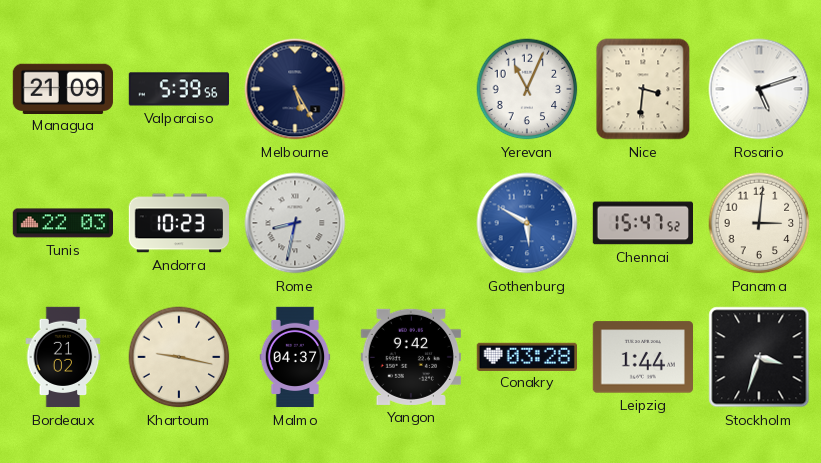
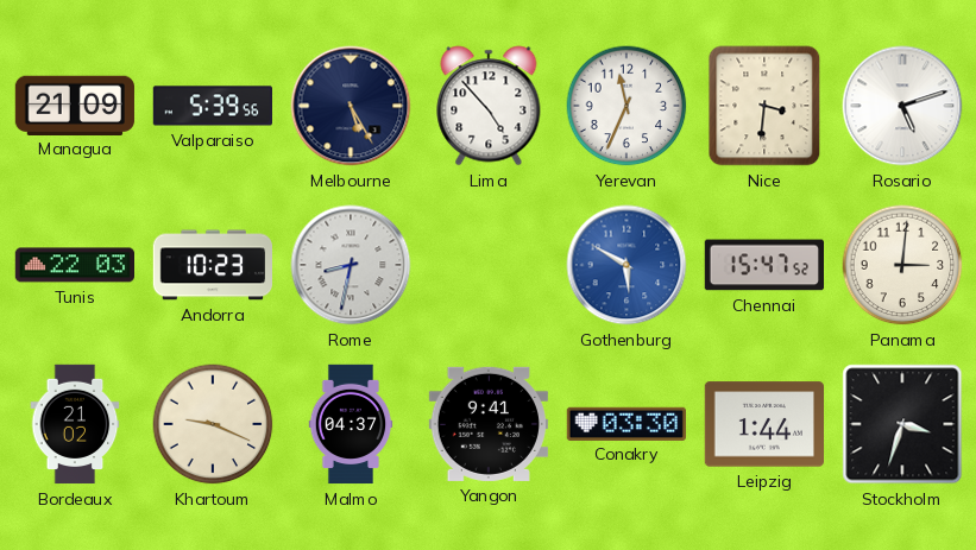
Lima: none -> 4:53 (489, 106)
Yerevan: 11:04 -> 11:34 (626, 106)
Khartoum: 9:17 -> 9:19 (213, 424)
Yangon: 9:42 -> 9:41 (489, 424)
Conakry: 03:28 -> 03:30 (625, 423)
